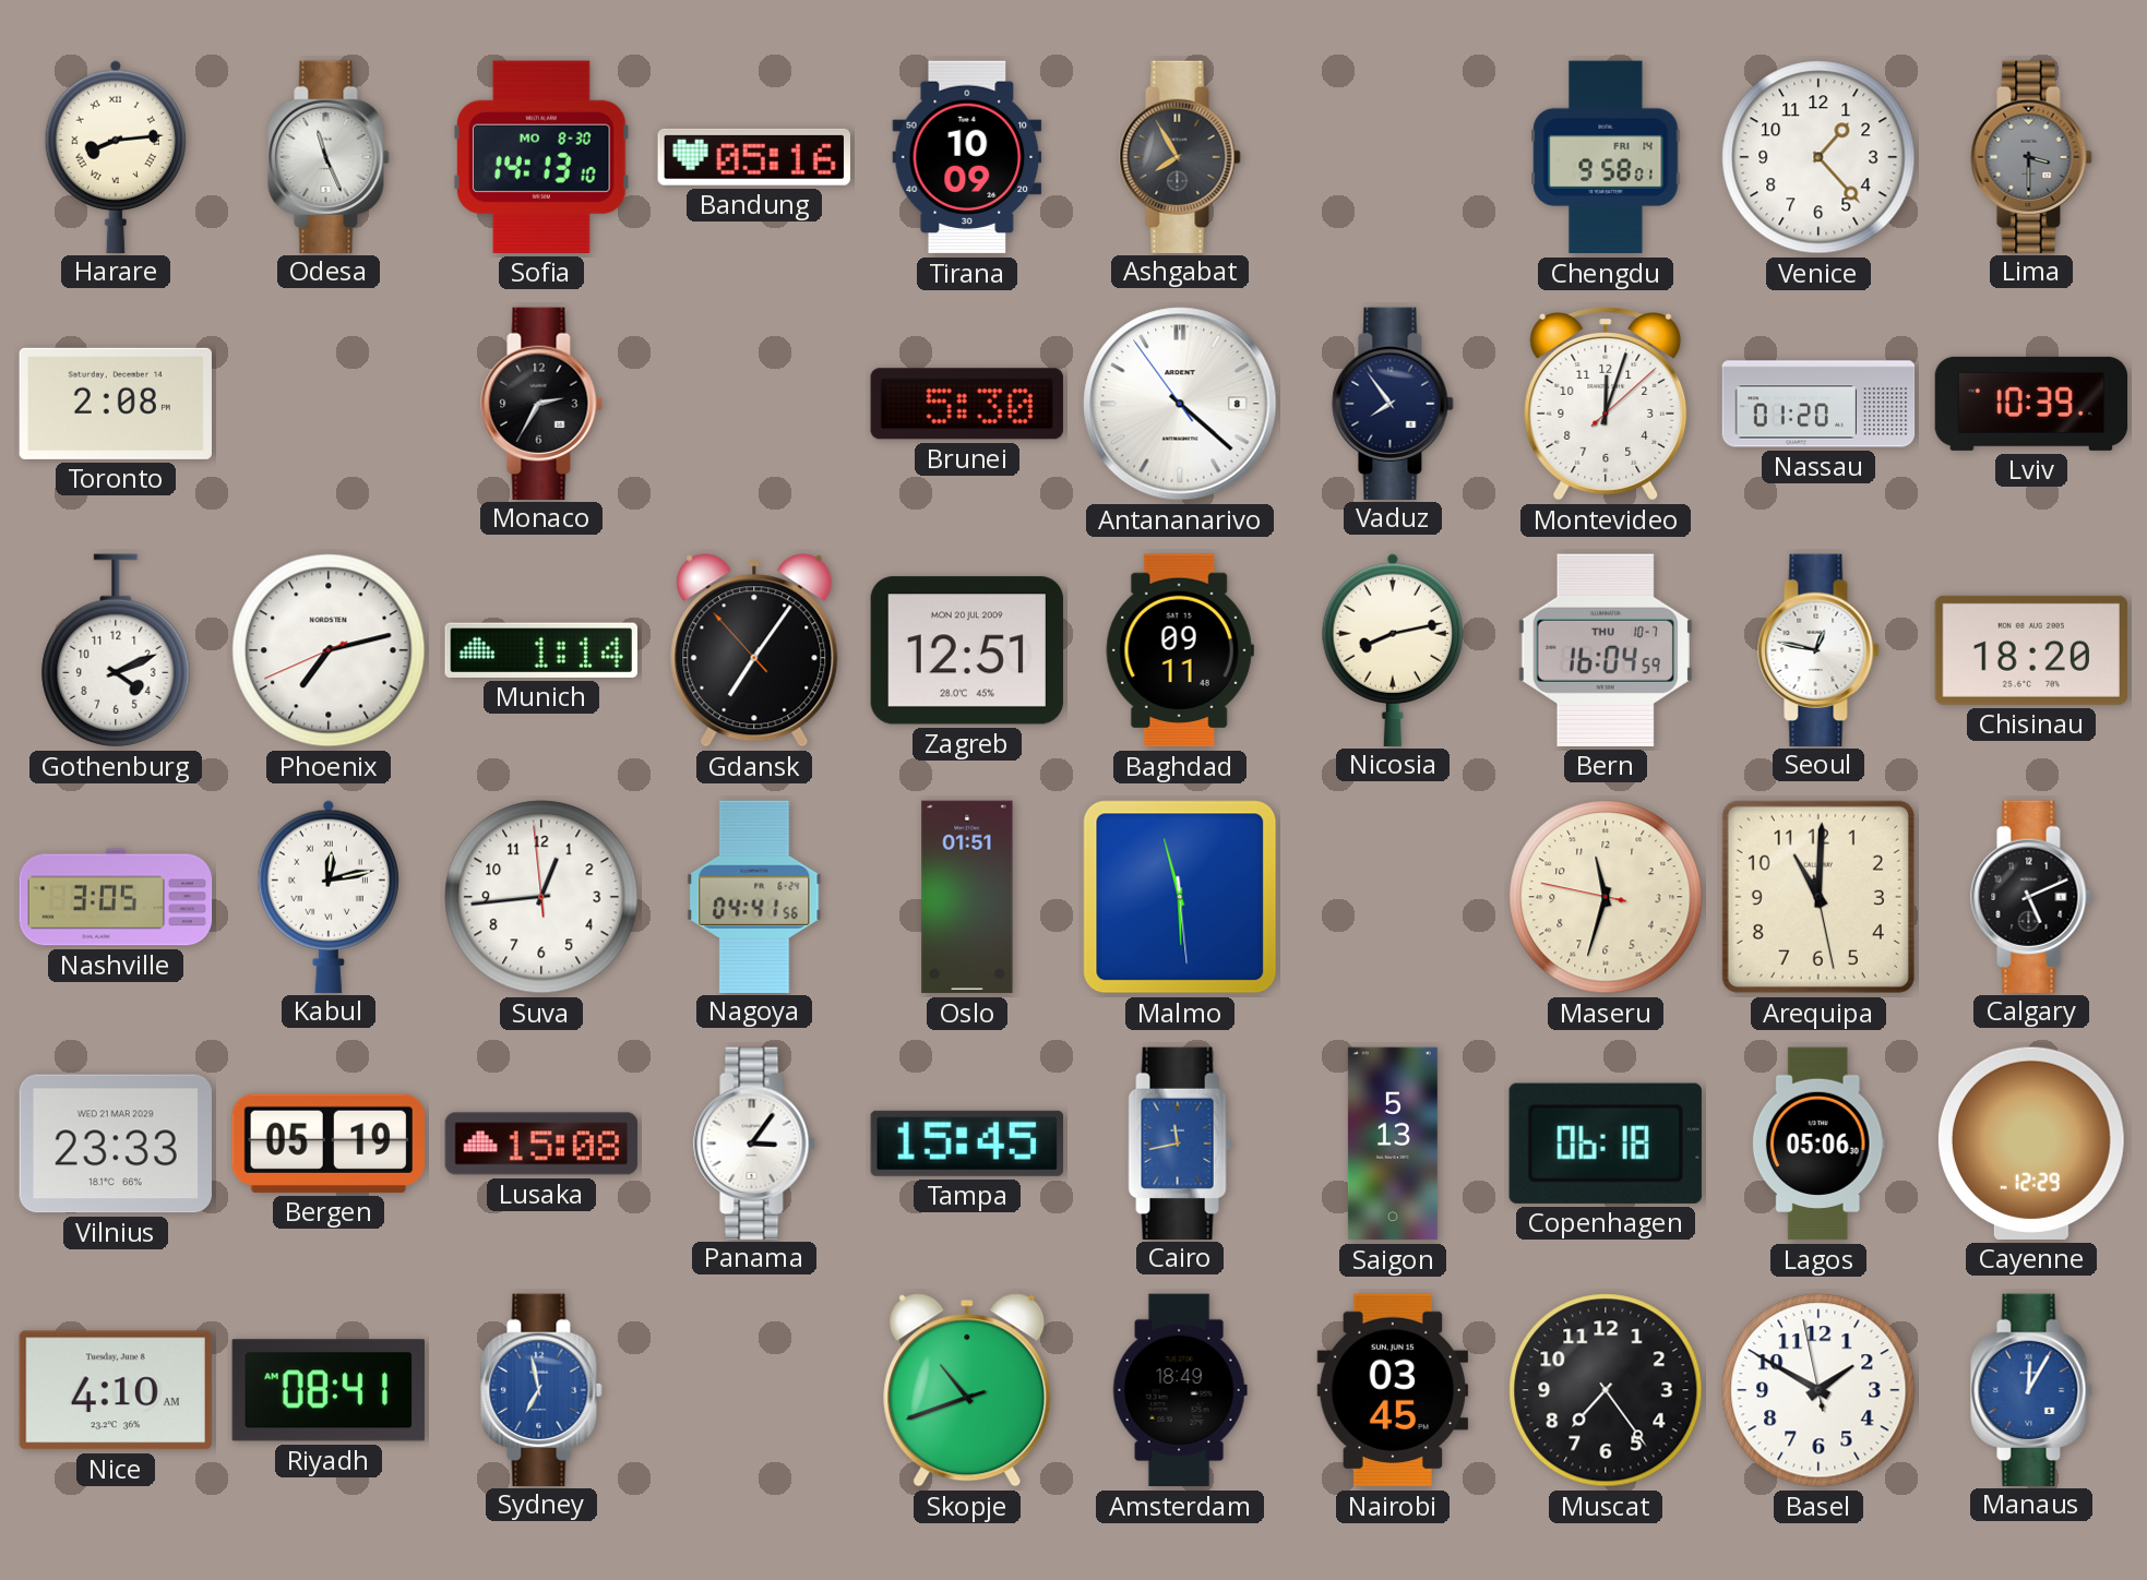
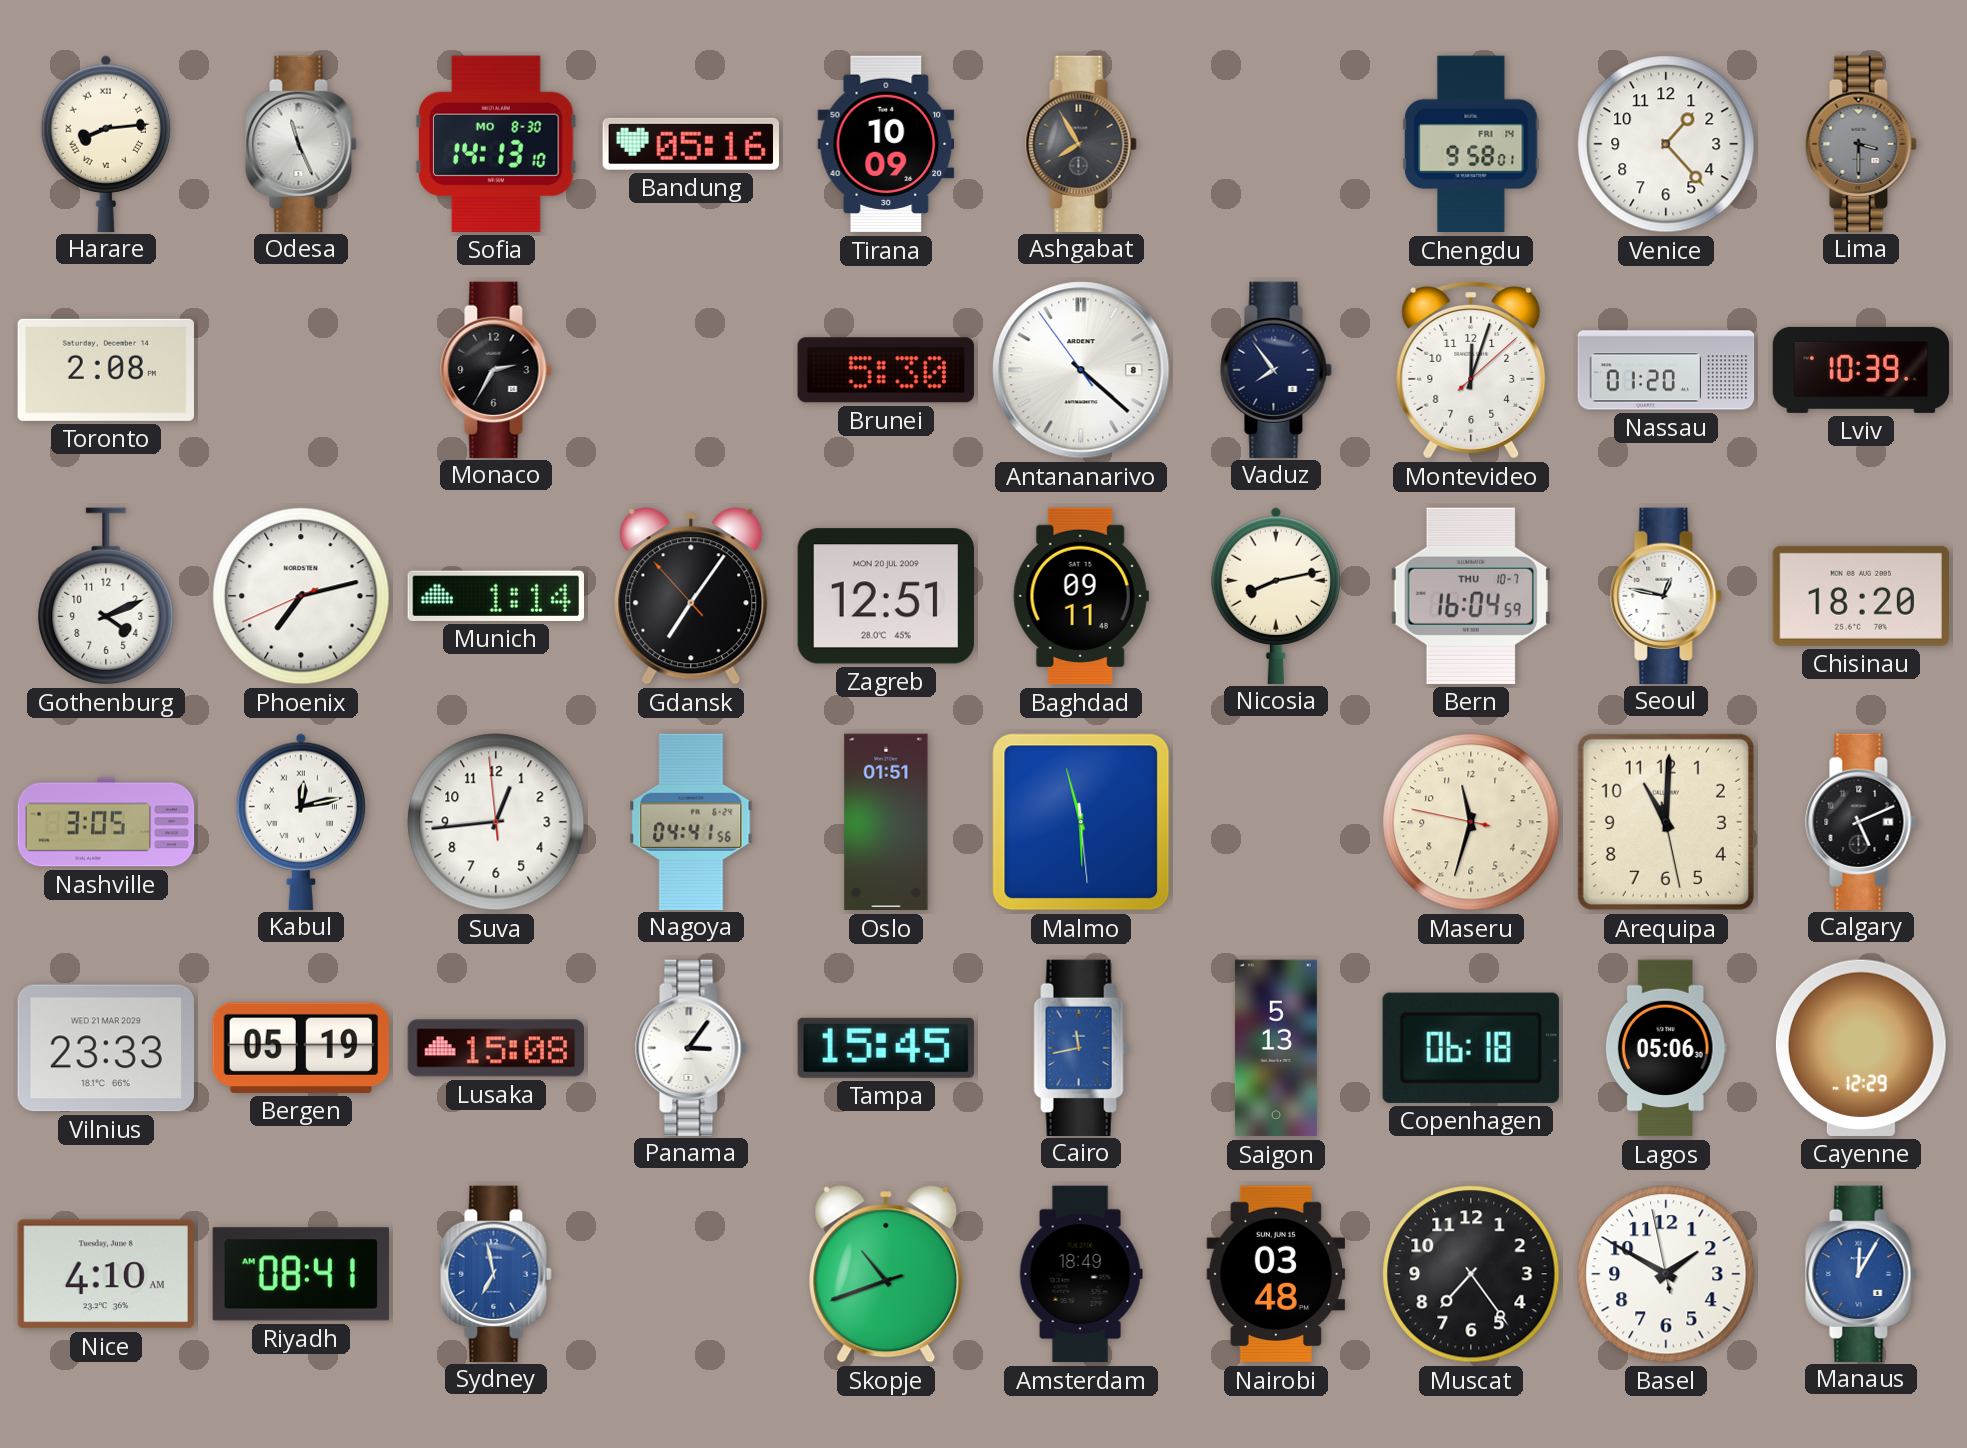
Nairobi: 03:45 -> 03:48 (1276, 1274)
